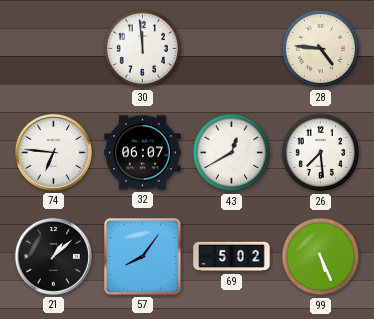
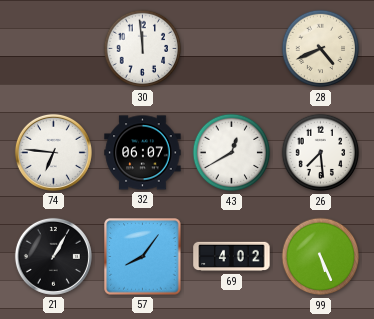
28: 4:46 -> 4:41 (321, 49)
21: 1:08 -> 1:05 (53, 256)
69: 5:02 -> 4:02 (232, 257)
